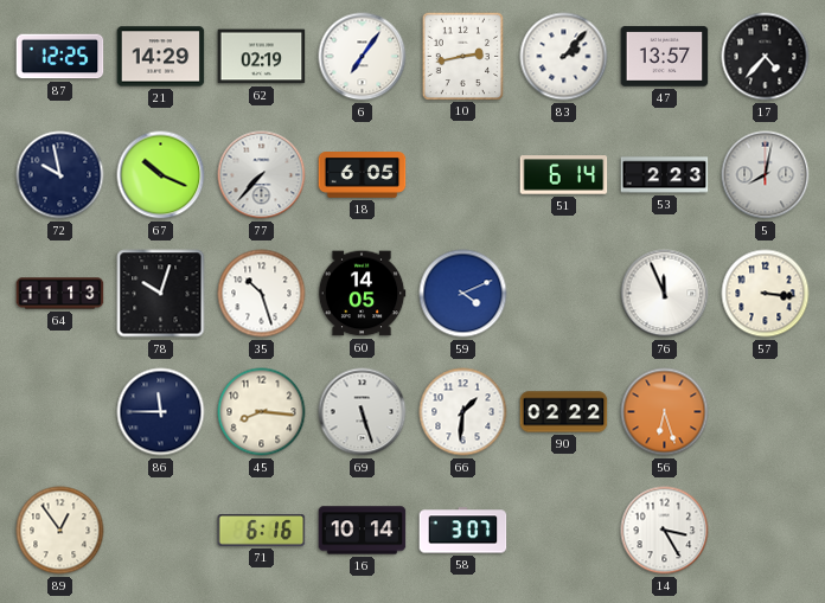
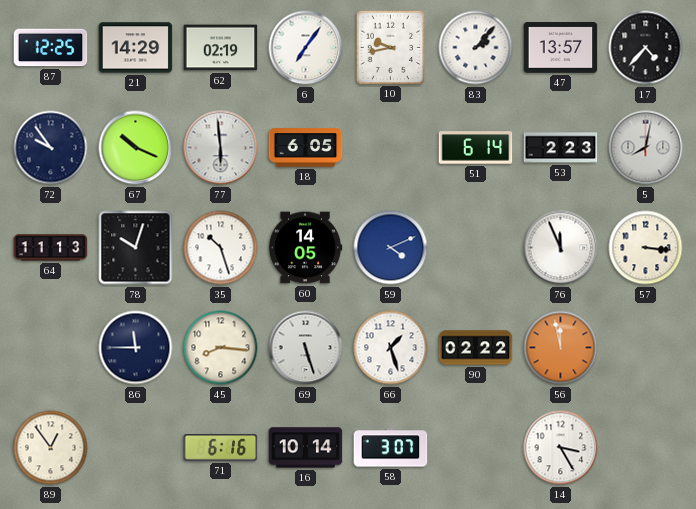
10: 2:43 -> 9:43 (390, 47)
72: 9:58 -> 9:54 (51, 148)
77: 7:37 -> 5:59 (221, 148)
66: 1:31 -> 1:27 (391, 348)
56: 6:27 -> 11:58 (561, 348)
